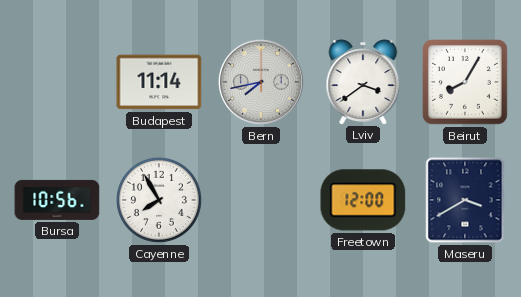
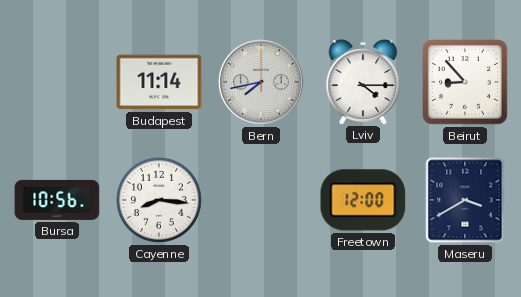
Lviv: 3:39 -> 4:15 (363, 82)
Beirut: 8:05 -> 8:53 (466, 83)
Cayenne: 7:55 -> 8:16 (159, 200)
